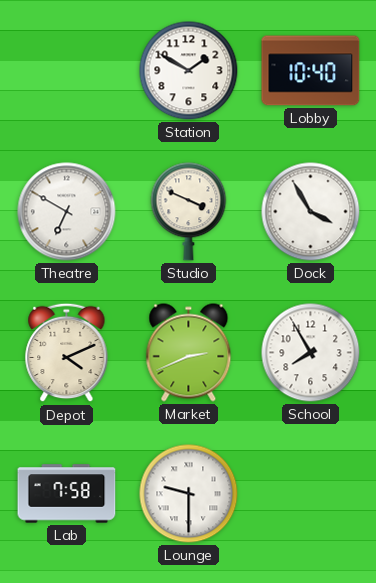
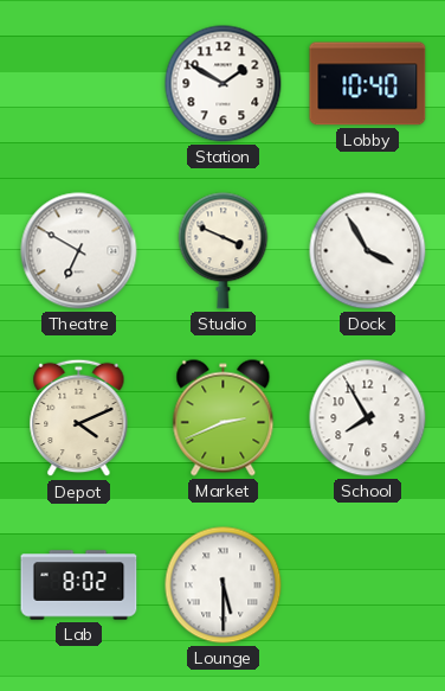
Lab: 7:58 -> 8:02 (79, 586)
Lounge: 9:30 -> 5:30 (224, 586)
